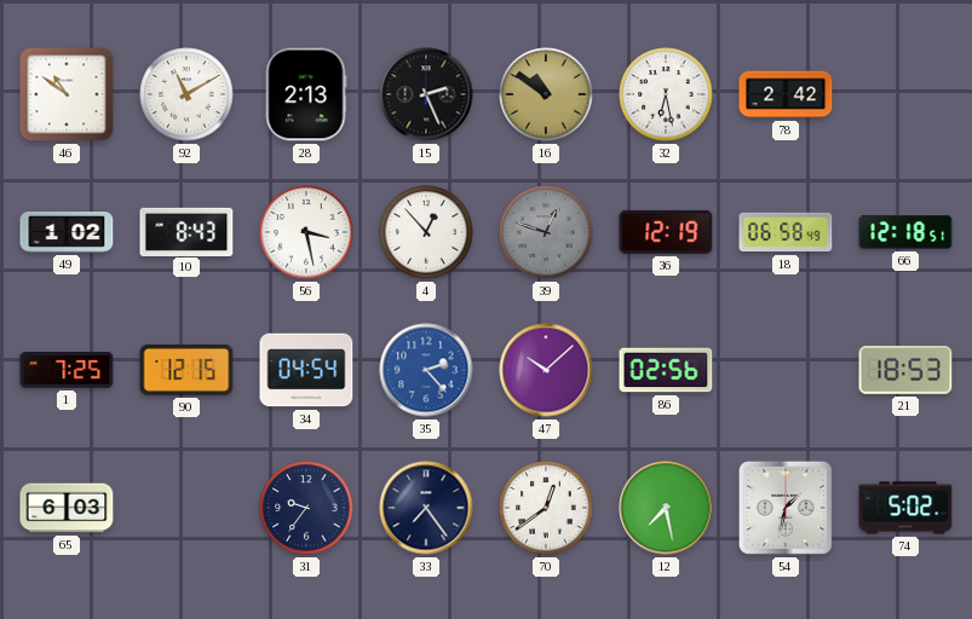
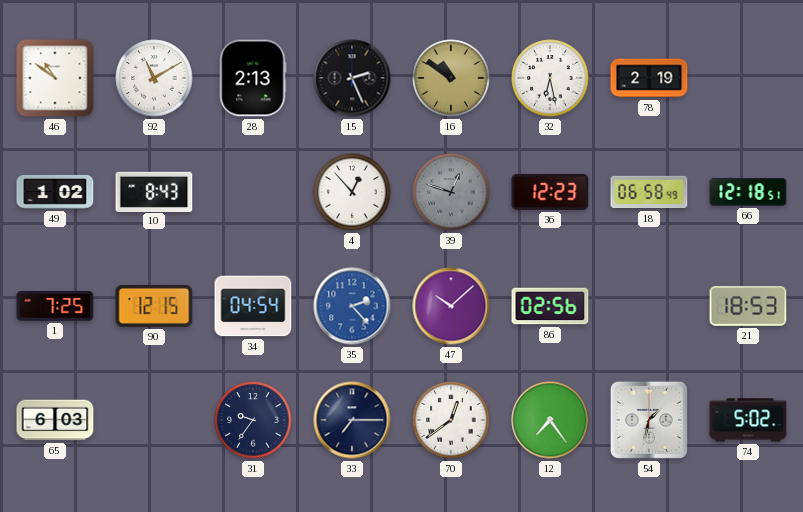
78: 2:42 -> 2:19 (649, 78)
56: 3:28 -> none (306, 232)
36: 12:19 -> 12:23 (550, 192)
33: 7:24 -> 7:15 (352, 420)
12: 7:28 -> 7:24 (550, 420)
